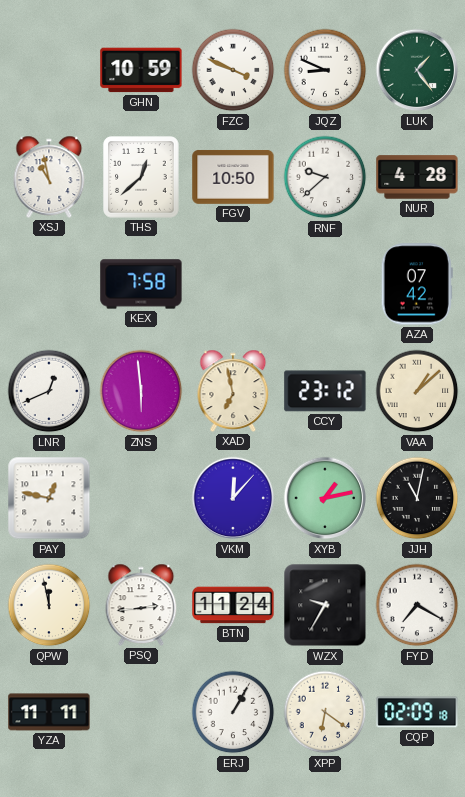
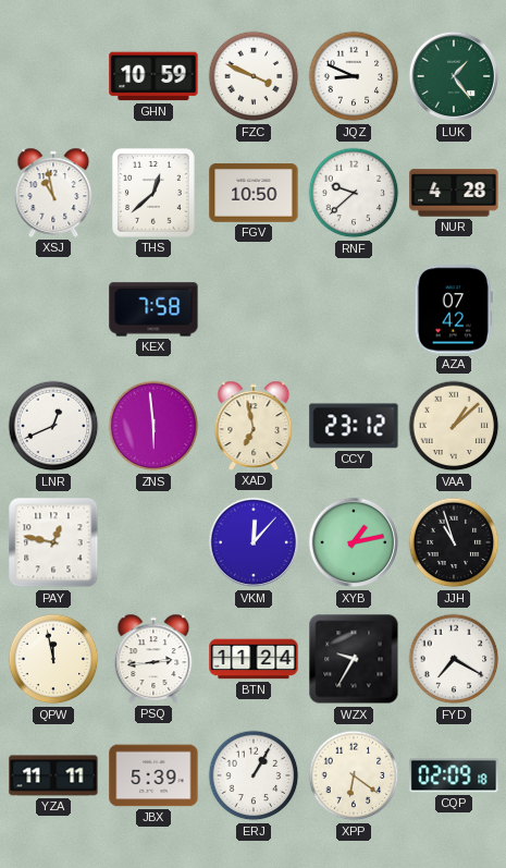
JJH: 11:02 -> 10:57 (454, 542)
JBX: none -> 5:39 (153, 775)
